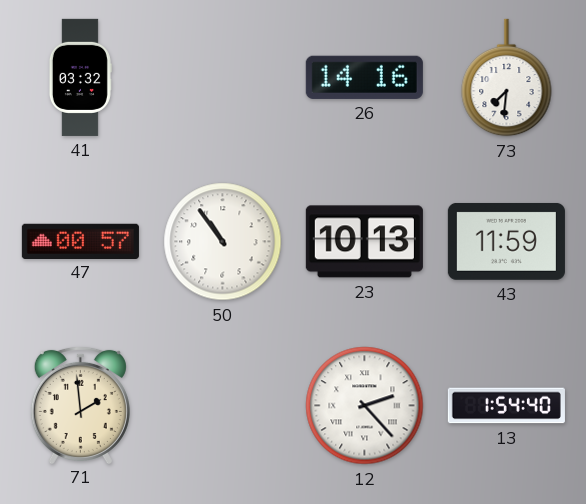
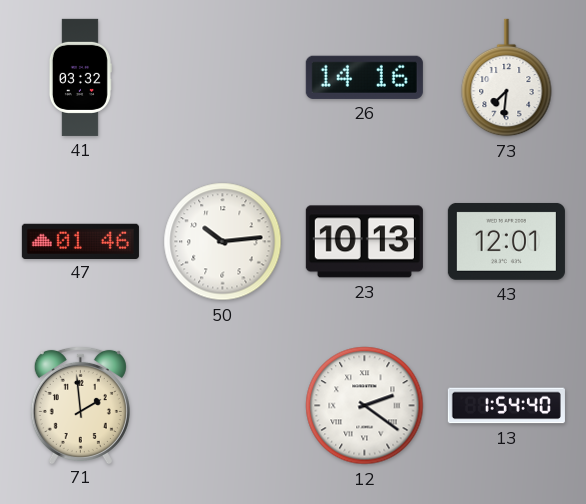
47: 00:57 -> 01:46 (80, 241)
50: 10:54 -> 10:14 (223, 242)
43: 11:59 -> 12:01 (506, 241)
12: 2:23 -> 2:21 (365, 406)
